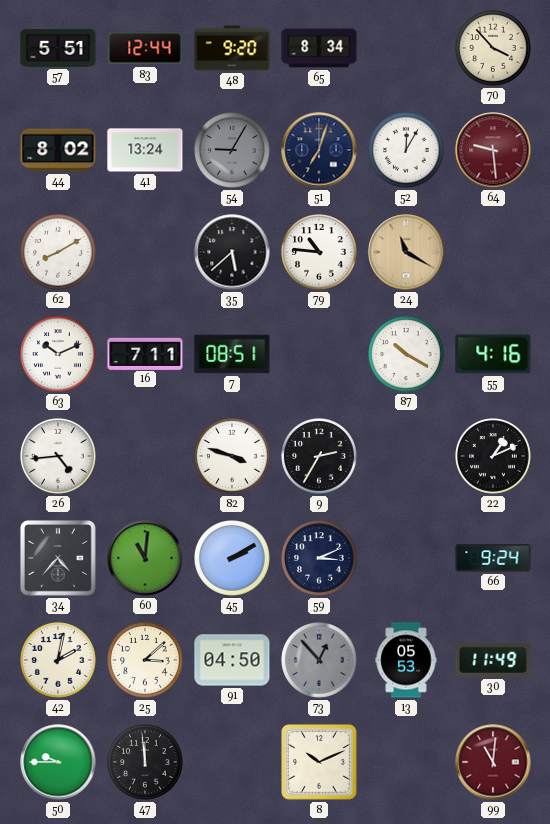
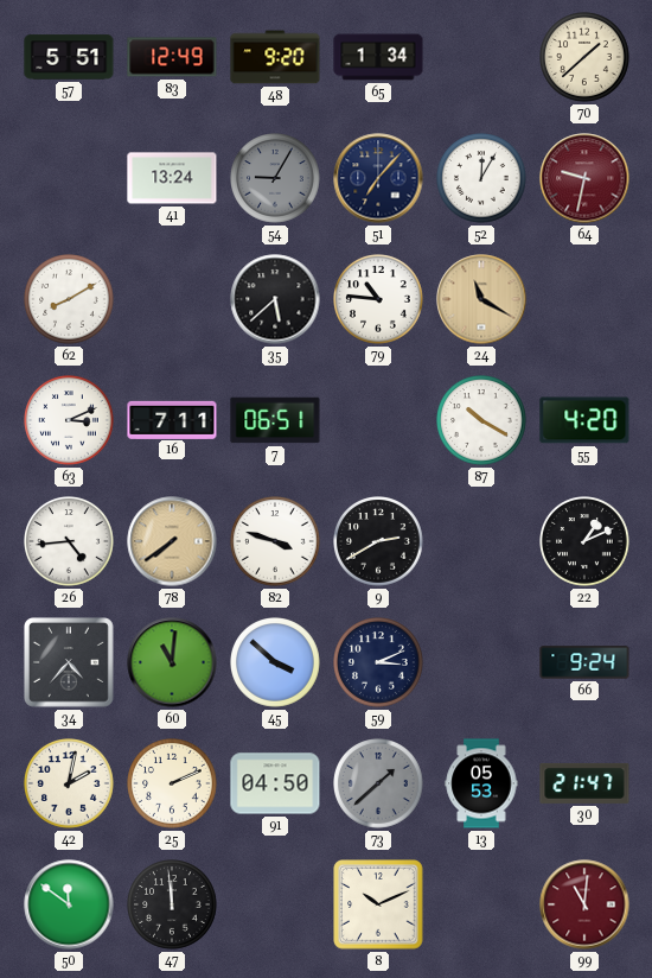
83: 12:44 -> 12:49 (172, 57)
65: 8:34 -> 1:34 (378, 57)
70: 3:53 -> 1:38 (584, 57)
44: 8:02 -> none (58, 150)
51: 7:03 -> 7:07 (378, 178)
64: 9:29 -> 9:32 (584, 178)
63: 10:11 -> 3:11 (69, 420)
7: 08:51 -> 06:51 (275, 420)
55: 4:16 -> 4:20 (584, 420)
78: none -> 7:39 (172, 541)
9: 2:35 -> 2:40 (378, 541)
45: 2:10 -> 3:52 (275, 662)
25: 3:08 -> 2:11 (172, 783)
73: 12:53 -> 1:38 (378, 783)
30: 11:49 -> 21:47 (584, 783)
50: 9:45 -> 11:51 (69, 904)
